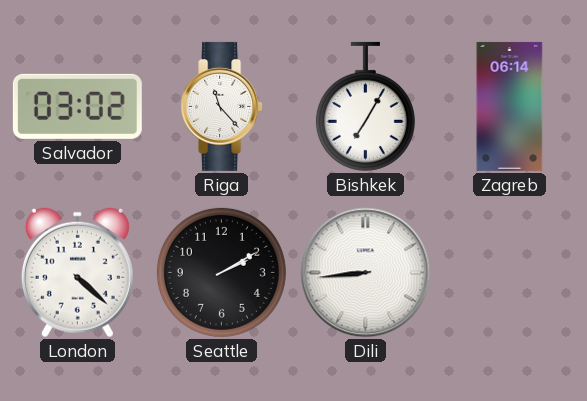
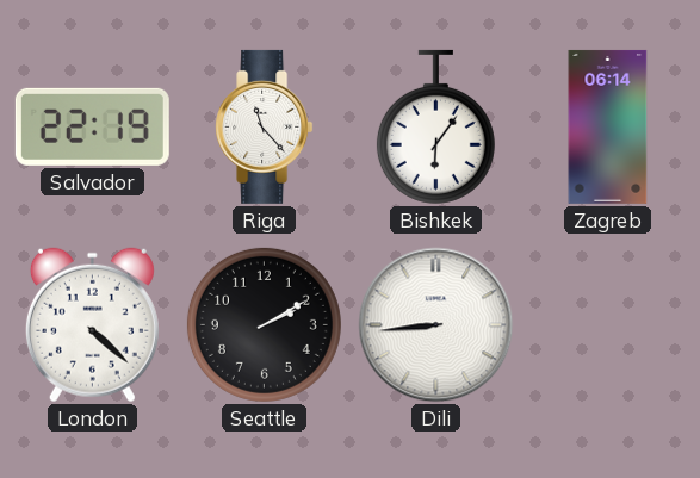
Salvador: 03:02 -> 22:19 (92, 126)
Bishkek: 7:05 -> 6:06 (435, 126)
